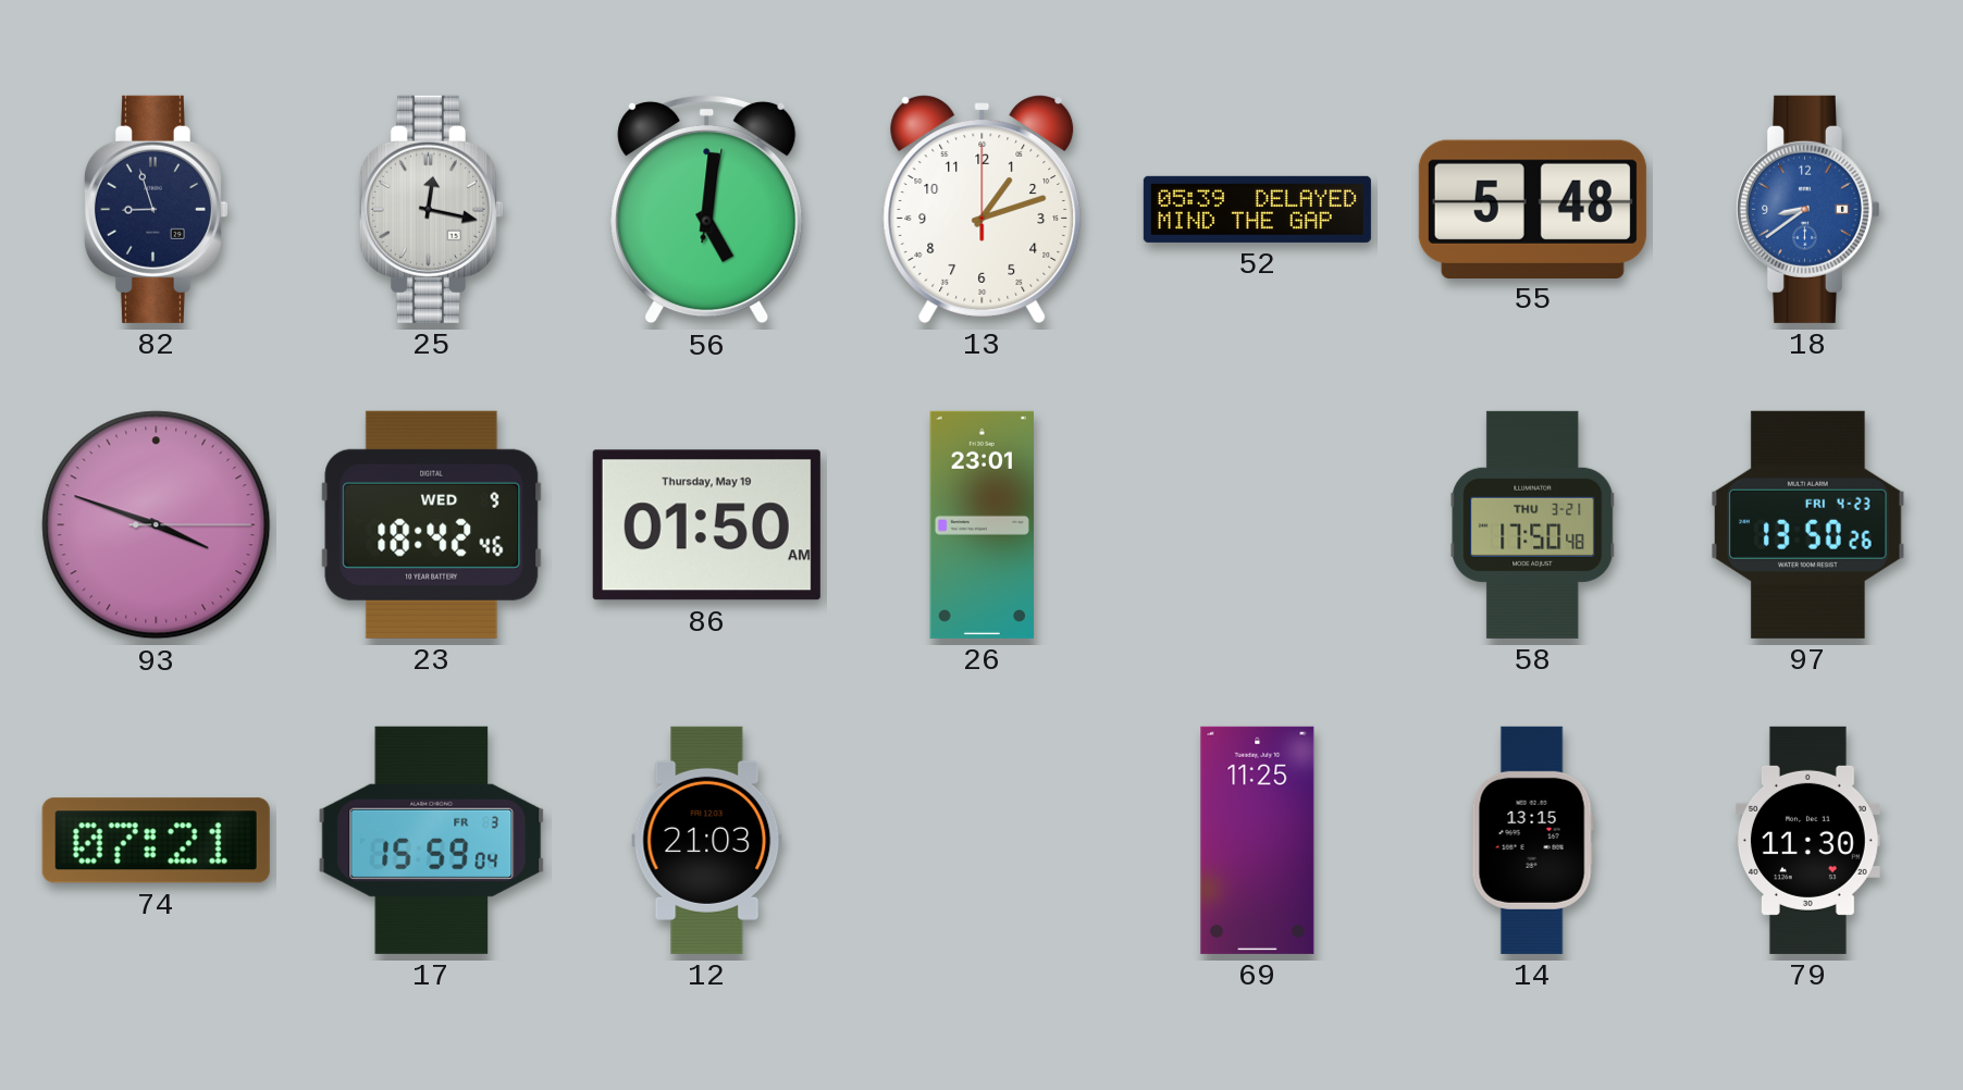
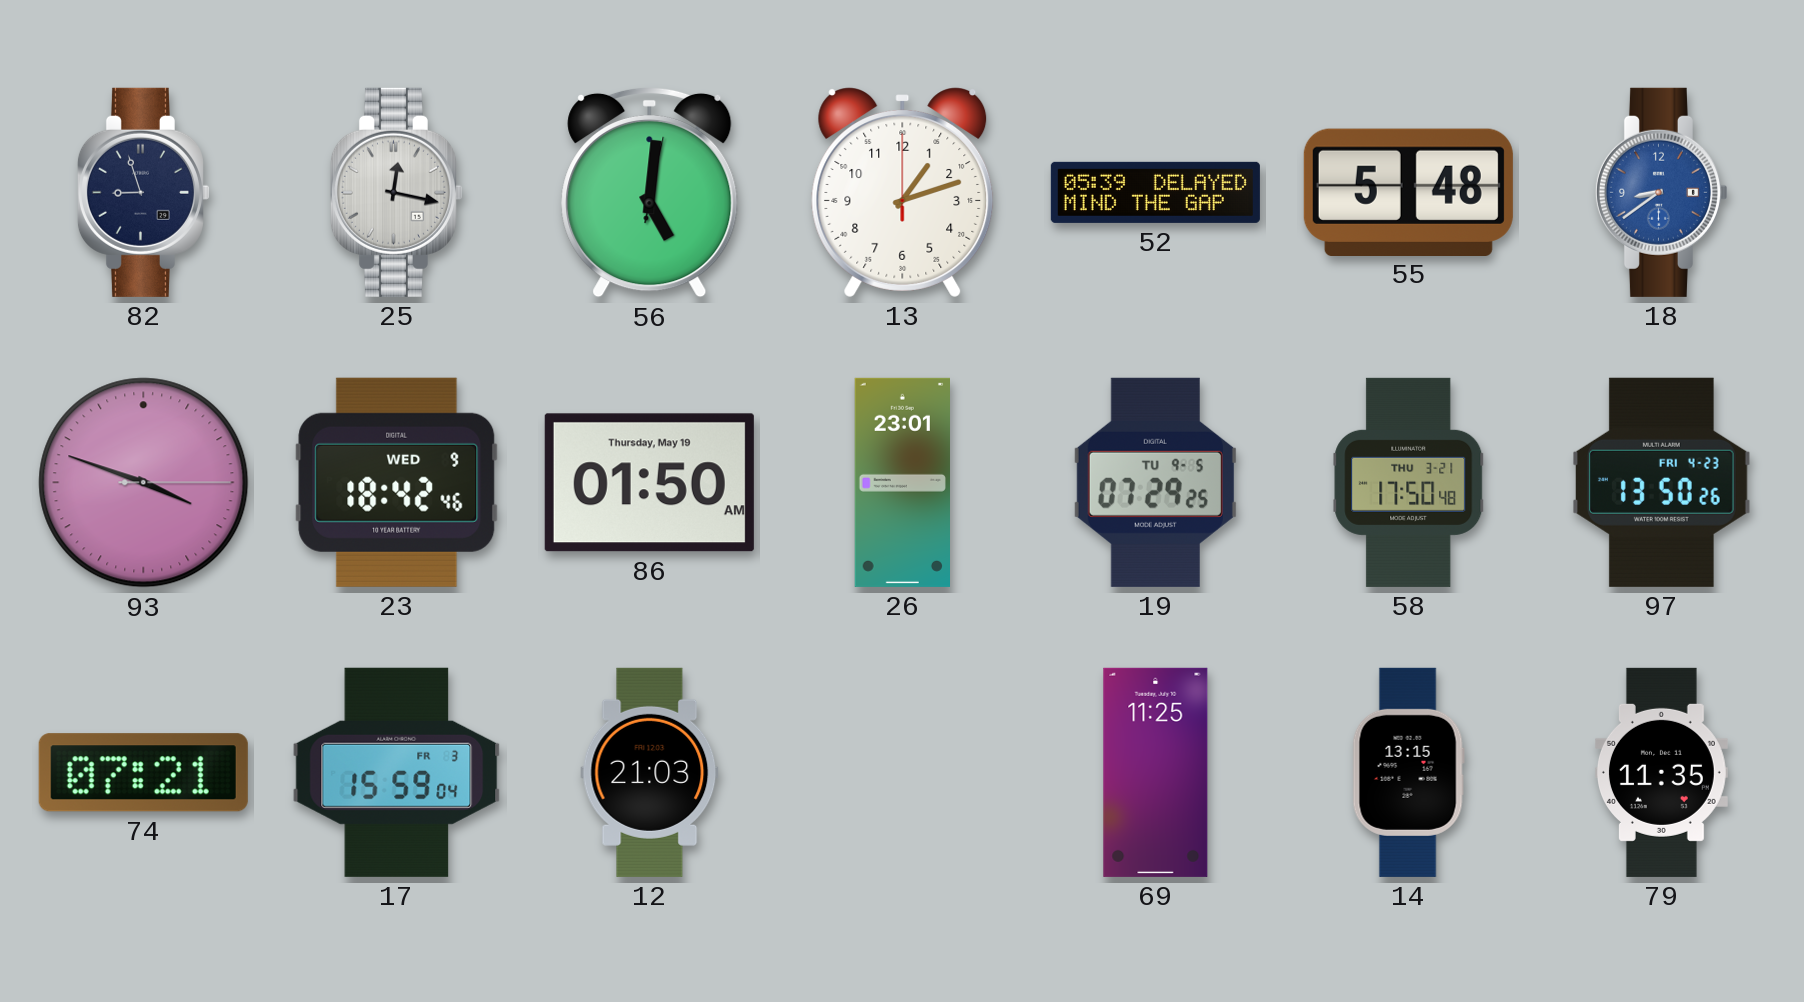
19: none -> 07:29 (1155, 482)
79: 11:30 -> 11:35 (1661, 772)
